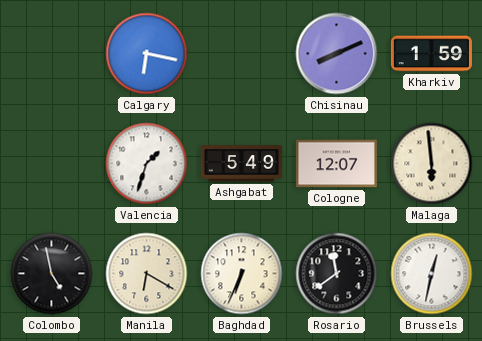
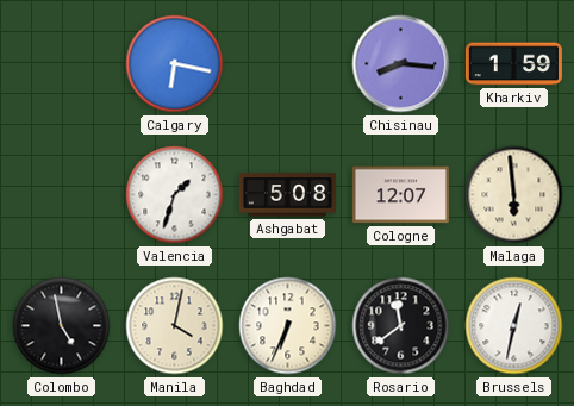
Chisinau: 8:11 -> 8:16 (401, 64)
Ashgabat: 5:49 -> 5:08 (287, 195)
Manila: 6:20 -> 4:02 (175, 326)
